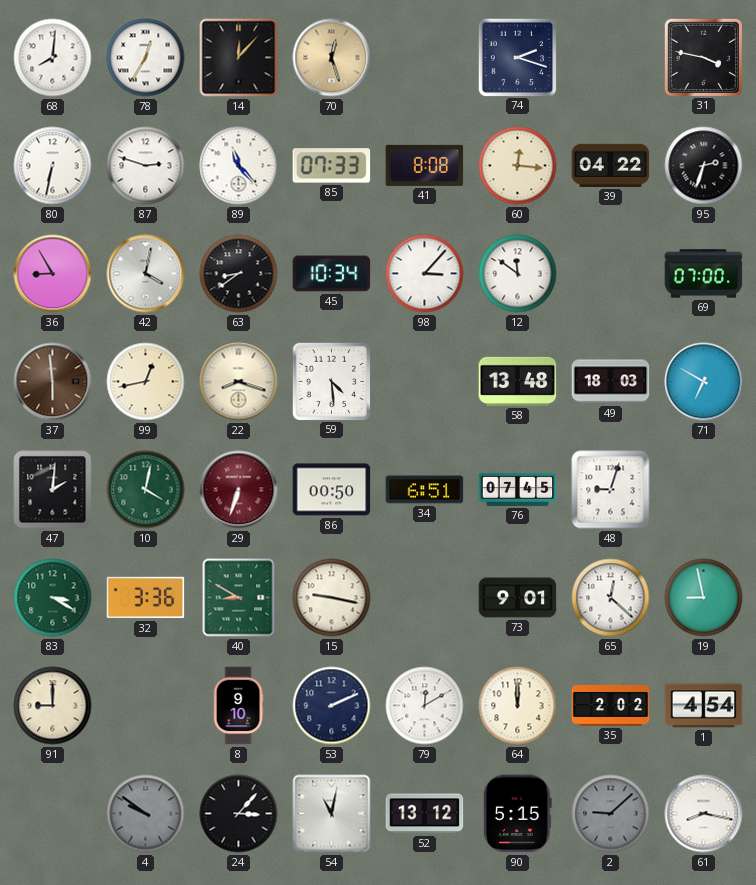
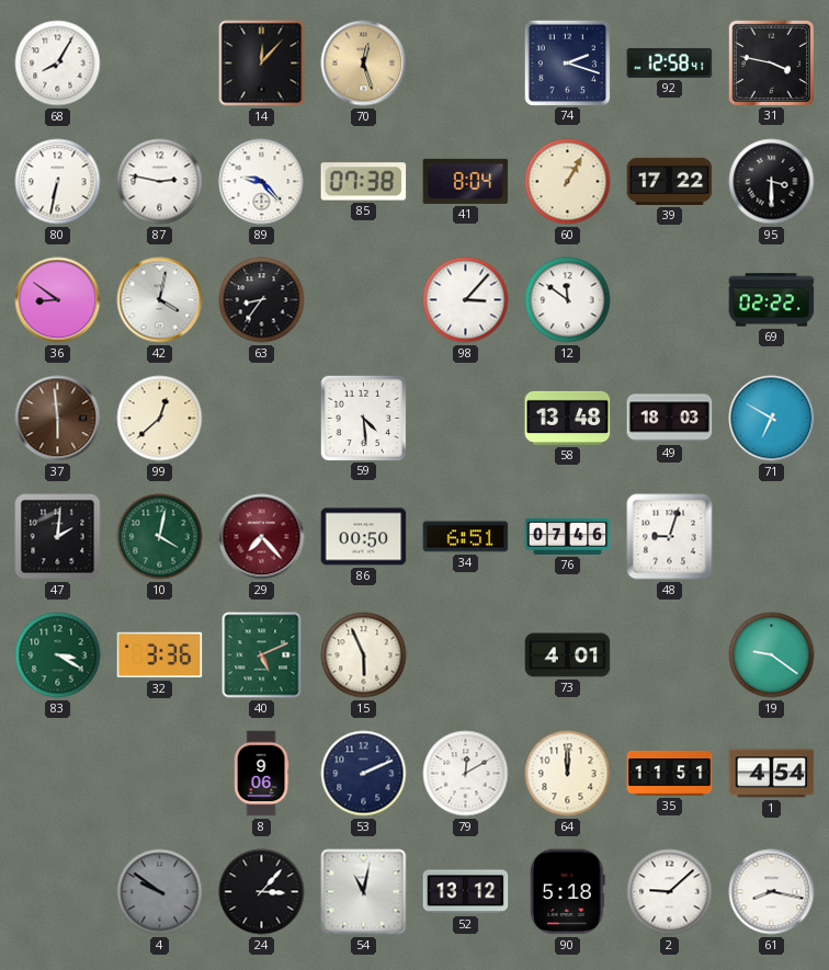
68: 8:01 -> 8:05 (58, 64)
78: 12:35 -> none (146, 58)
92: none -> 12:58 (670, 62)
87: 2:48 -> 2:47 (160, 182)
89: 11:23 -> 9:23 (262, 182)
85: 07:33 -> 07:38 (364, 182)
41: 8:08 -> 8:04 (466, 181)
60: 12:16 -> 1:05 (568, 182)
39: 04:22 -> 17:22 (670, 181)
95: 2:33 -> 3:30 (772, 182)
36: 8:55 -> 8:51 (58, 300)
63: 8:39 -> 8:36 (262, 300)
45: 10:34 -> none (332, 274)
69: 07:00 -> 02:22 (772, 300)
99: 12:43 -> 12:38 (160, 419)
22: 8:18 -> none (239, 382)
29: 6:33 -> 7:23 (262, 537)
76: 07:45 -> 07:46 (568, 536)
40: 8:50 -> 5:11 (262, 655)
15: 9:17 -> 5:56 (364, 655)
73: 9:01 -> 4:01 (568, 655)
65: 12:22 -> none (611, 598)
19: 8:58 -> 9:21 (772, 655)
91: 9:00 -> none (53, 706)
8: 9:10 -> 9:06 (261, 774)
35: 2:02 -> 11:51 (670, 774)
90: 5:15 -> 5:18 (567, 892)
2 dial: grey -> white (670, 892)
